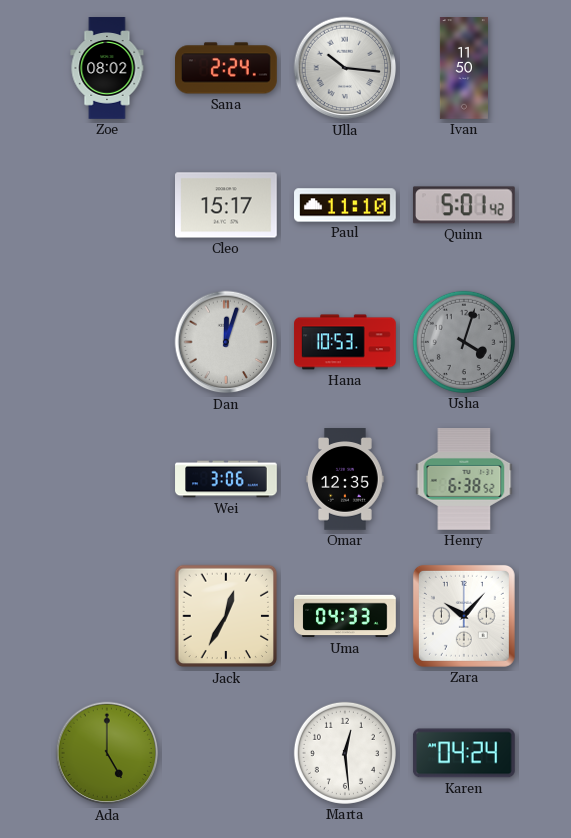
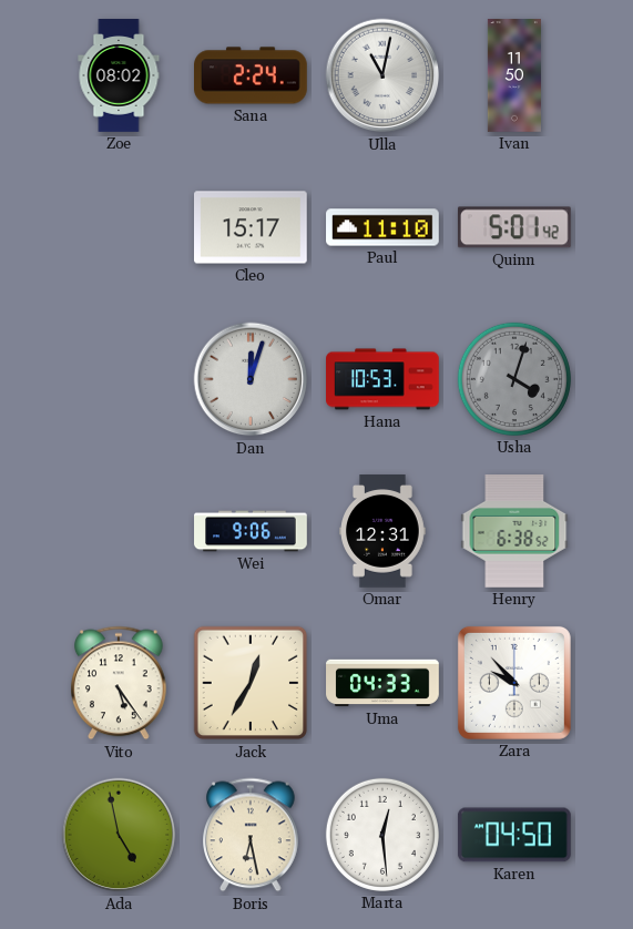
Ulla: 10:16 -> 11:02 (382, 75)
Wei: 3:06 -> 9:06 (251, 531)
Omar: 12:35 -> 12:31 (382, 531)
Vito: none -> 5:24 (120, 683)
Zara: 10:07 -> 9:53 (514, 683)
Ada: 5:00 -> 4:58 (119, 835)
Boris: none -> 6:28 (252, 835)
Karen: 04:24 -> 04:50 (514, 835)
